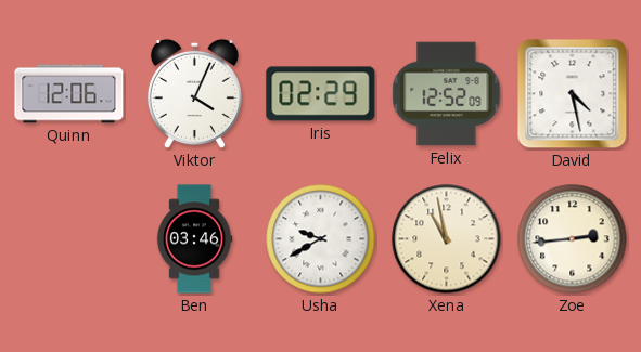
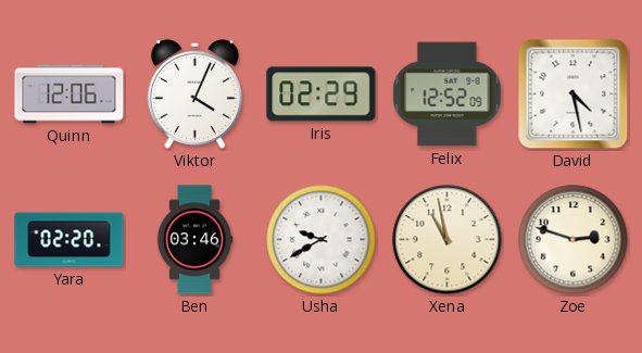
Yara: none -> 02:20 (70, 240)
Zoe: 2:44 -> 2:48 (574, 240)
